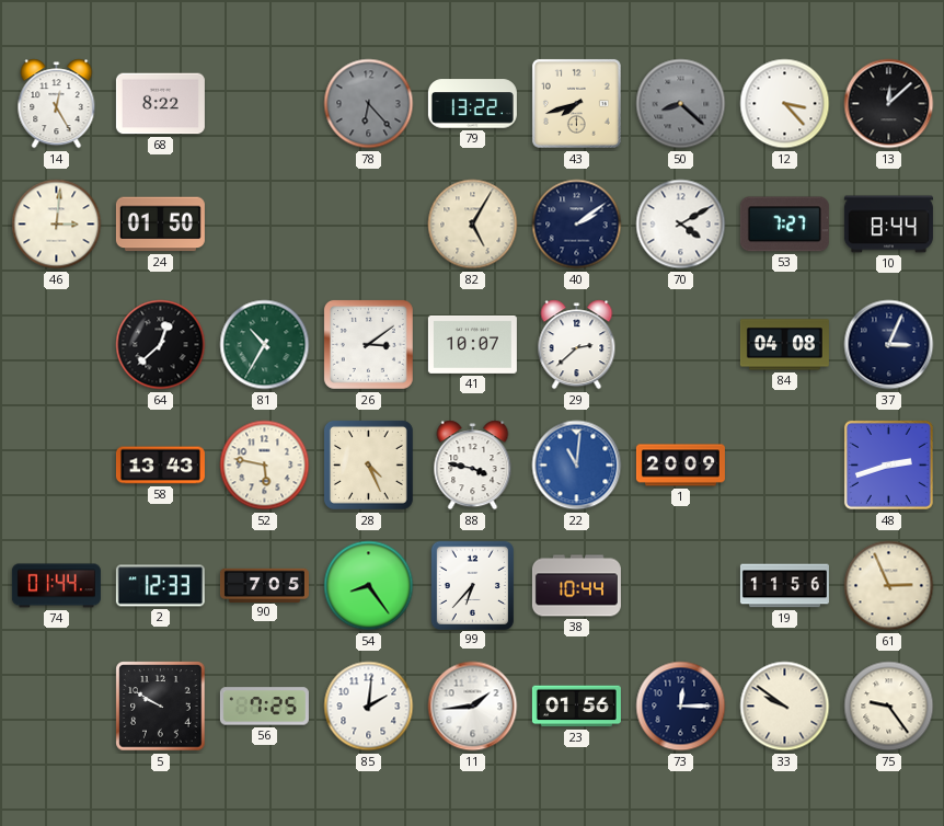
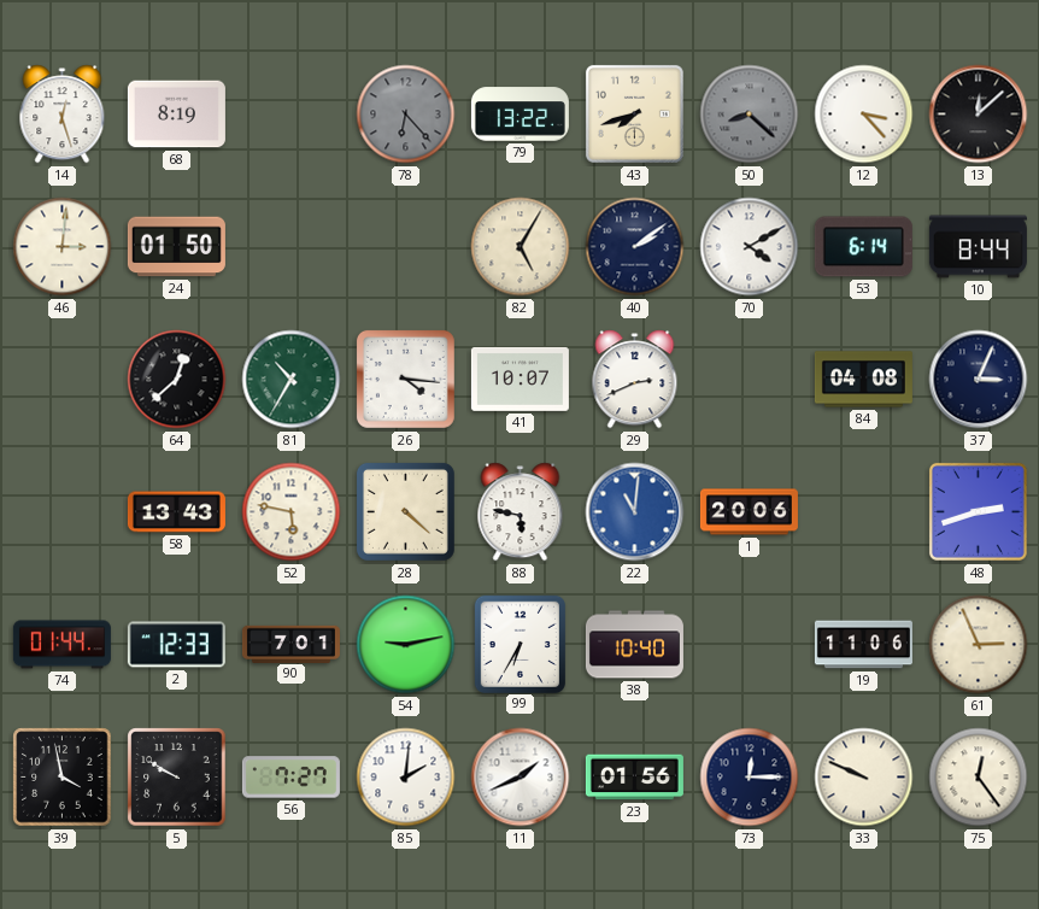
14: 12:25 -> 12:27 (63, 115)
68: 8:22 -> 8:19 (176, 115)
53: 7:27 -> 6:14 (863, 247)
26: 3:09 -> 4:16 (405, 379)
29: 2:38 -> 2:41 (635, 380)
28: 4:26 -> 4:22 (405, 511)
88: 3:47 -> 5:47 (521, 512)
1: 20:09 -> 20:06 (749, 512)
90: 7:05 -> 7:01 (290, 644)
54: 8:24 -> 9:13 (406, 645)
99: 6:37 -> 6:35 (519, 644)
38: 10:44 -> 10:40 (634, 645)
19: 11:56 -> 11:06 (863, 645)
39: none -> 3:58 (63, 778)
56: 7:25 -> 7:27 (290, 778)
11: 1:44 -> 1:41 (521, 778)
33: 9:51 -> 9:49 (864, 778)
75: 9:24 -> 12:24 (979, 778)
